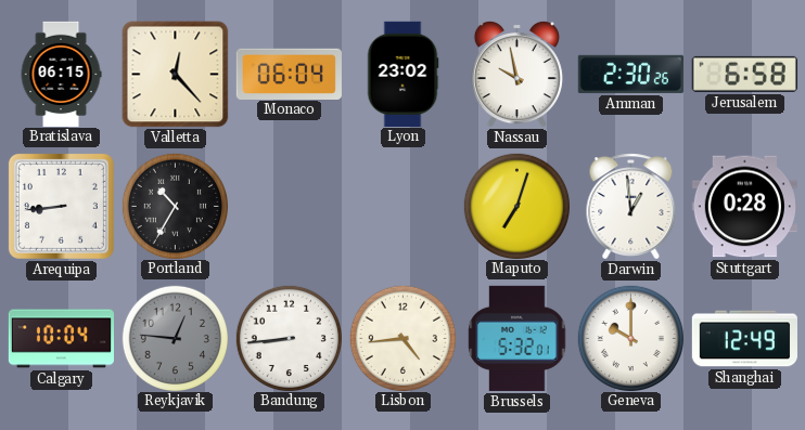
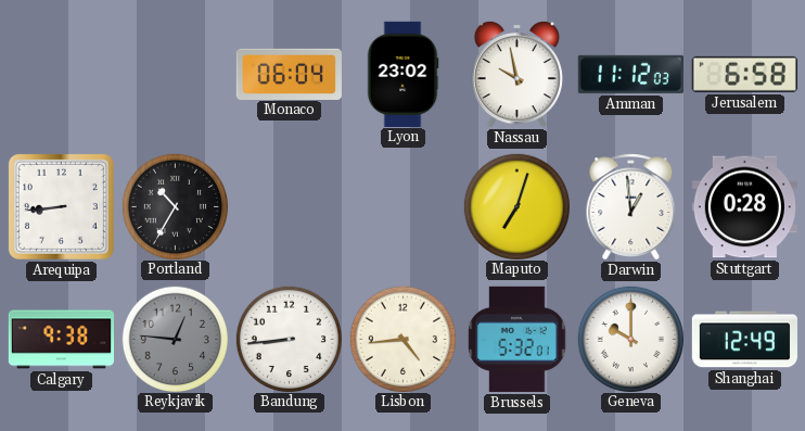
Bratislava: 06:15 -> none (61, 74)
Valletta: 12:23 -> none (176, 75)
Amman: 2:30 -> 11:12 (630, 74)
Calgary: 10:04 -> 9:38 (61, 340)
